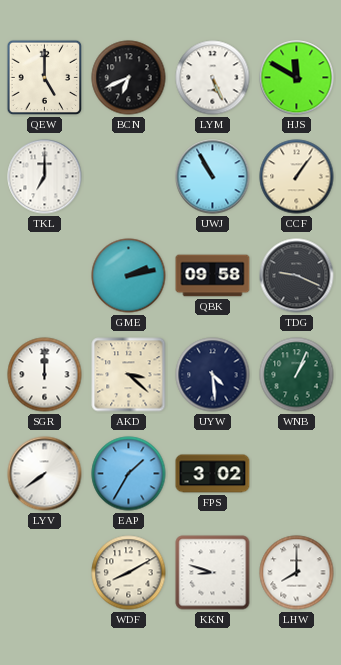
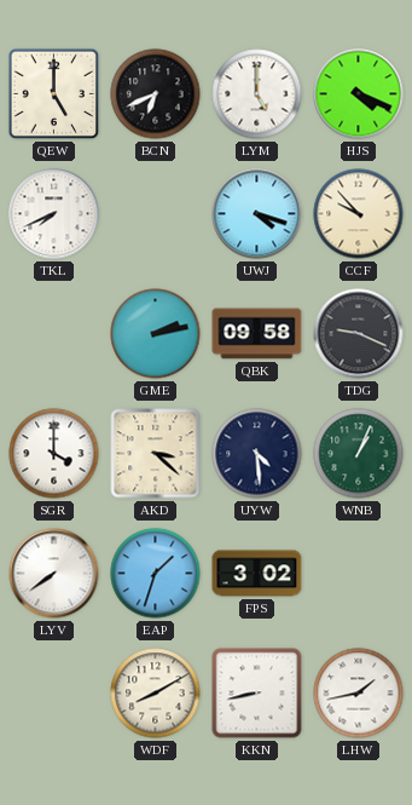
LYM: 5:26 -> 5:00 (257, 94)
HJS: 11:50 -> 4:19 (359, 94)
TKL: 7:00 -> 7:41 (54, 214)
UWJ: 10:55 -> 4:18 (257, 214)
CCF: 1:06 -> 9:53 (359, 214)
SGR: 12:00 -> 4:00 (54, 454)
EAP: 1:35 -> 1:33 (156, 574)
KKN: 8:48 -> 8:43 (257, 694)
LHW: 8:00 -> 1:43 (359, 694)
